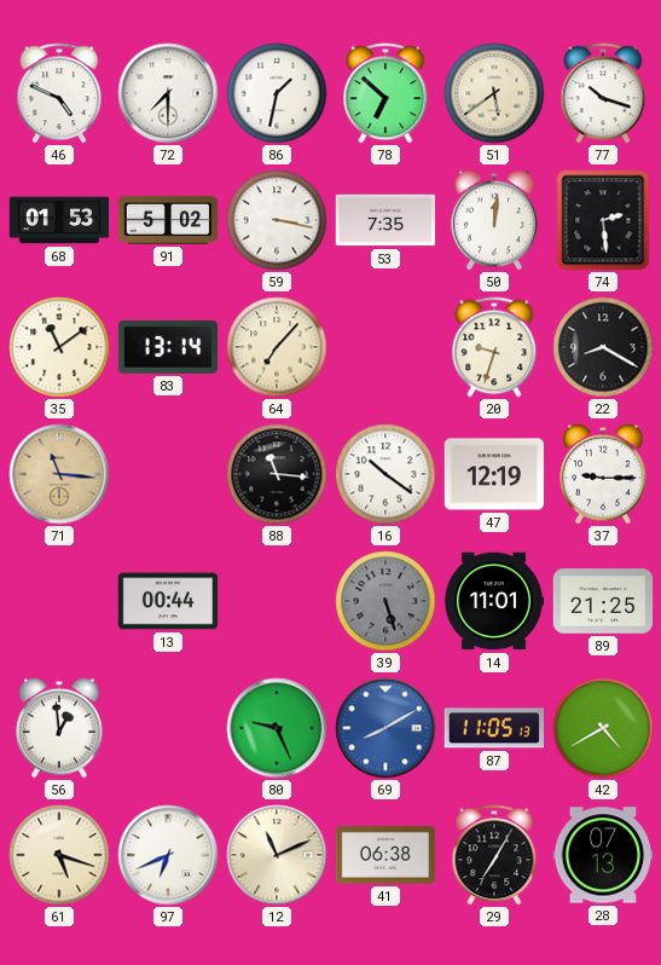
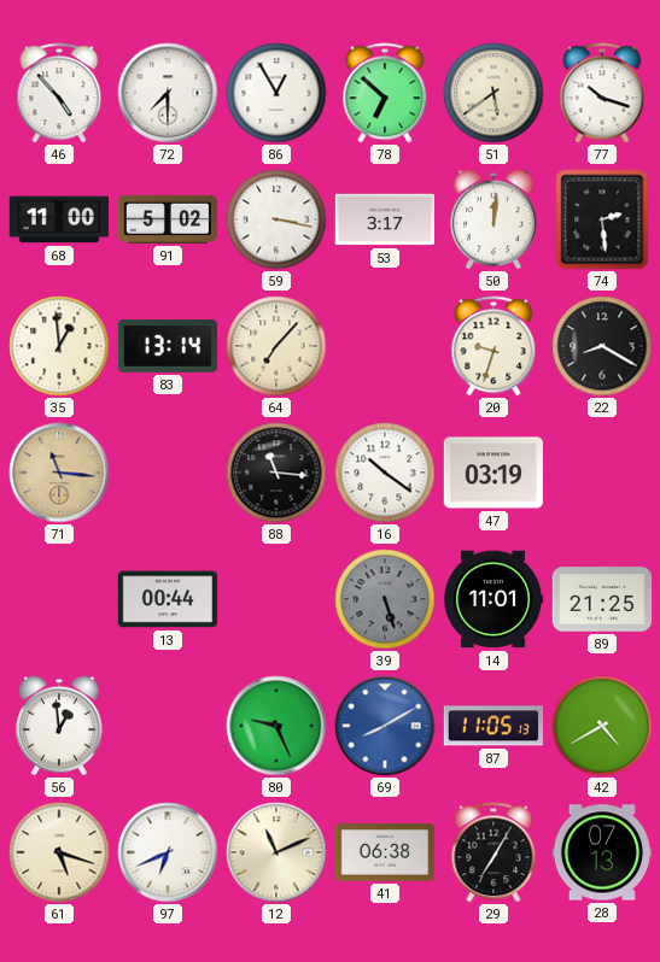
46: 4:49 -> 4:53 (59, 93)
86: 1:32 -> 12:55 (276, 93)
68: 01:53 -> 11:00 (59, 219)
53: 7:35 -> 3:17 (385, 219)
35: 11:09 -> 12:59 (59, 346)
47: 12:19 -> 03:19 (493, 473)
37: 9:15 -> none (604, 474)
